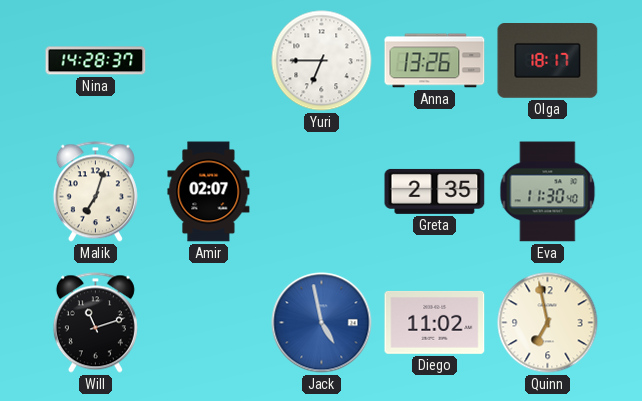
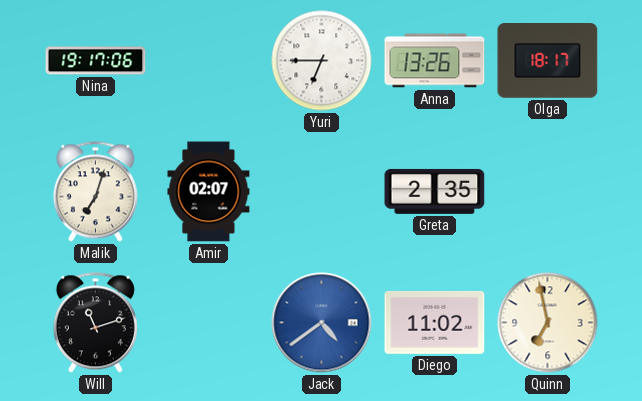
Nina: 14:28 -> 19:17 (96, 61)
Eva: 11:30 -> none (548, 192)
Jack: 4:58 -> 4:39 (322, 323)
